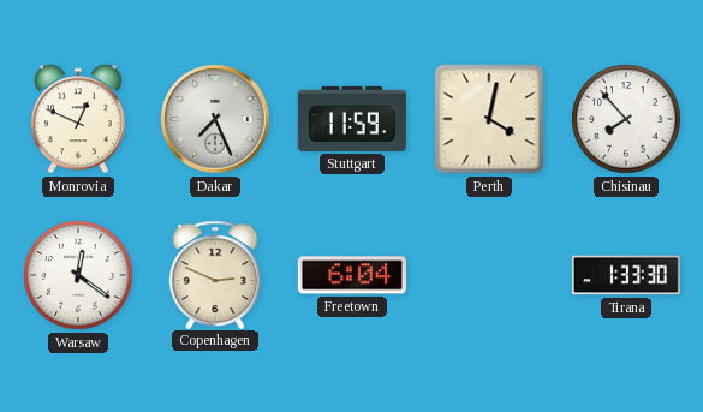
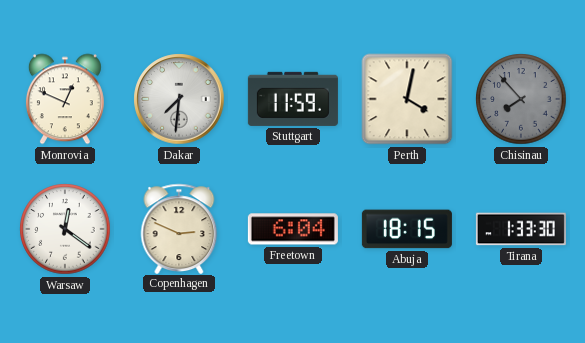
Dakar: 7:26 -> 7:31 (179, 99)
Chisinau dial: white -> grey (521, 99)
Abuja: none -> 18:15 (407, 229)
